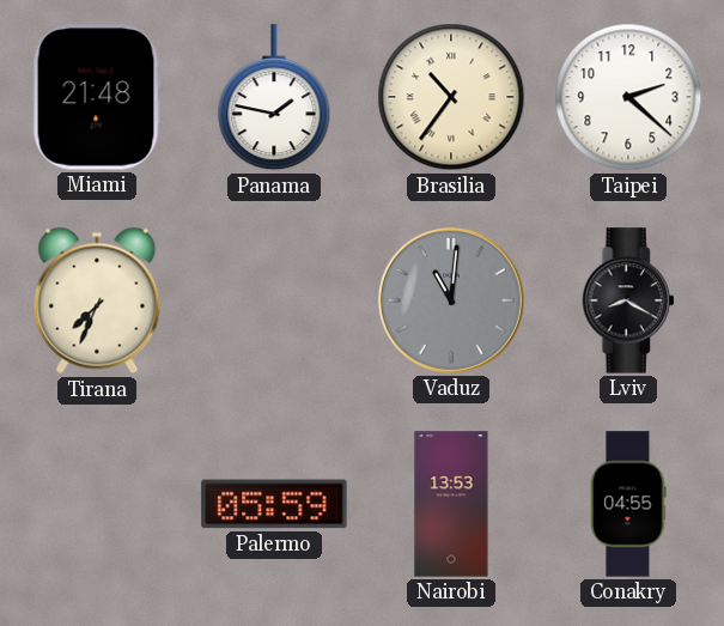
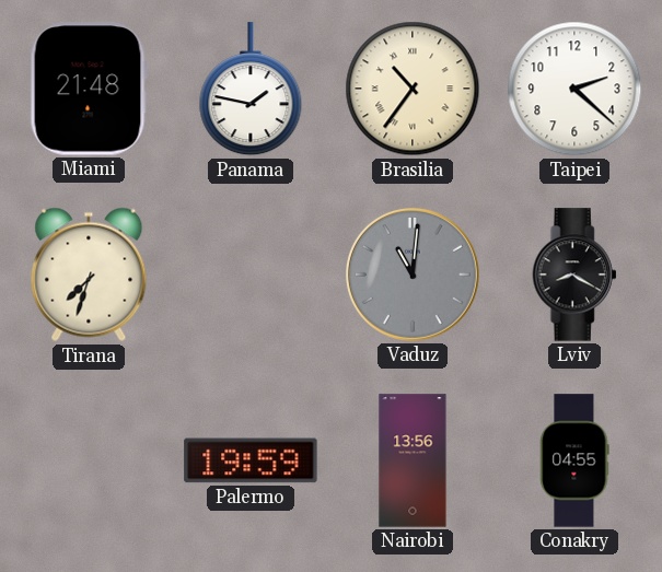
Tirana: 7:34 -> 7:33 (89, 275)
Palermo: 05:59 -> 19:59 (251, 460)
Nairobi: 13:53 -> 13:56 (413, 460)
